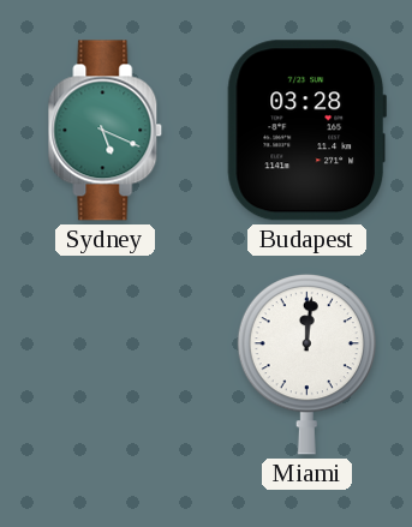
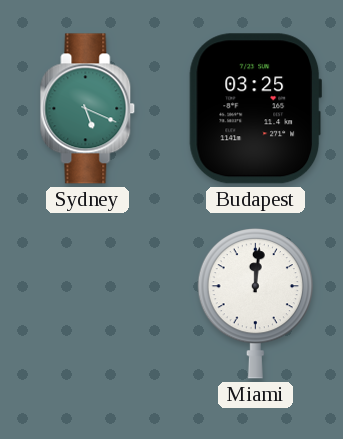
Budapest: 03:28 -> 03:25 (255, 109)
